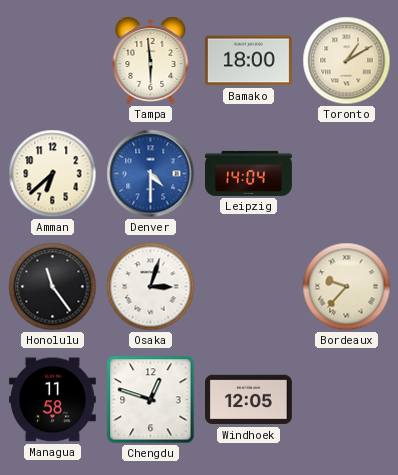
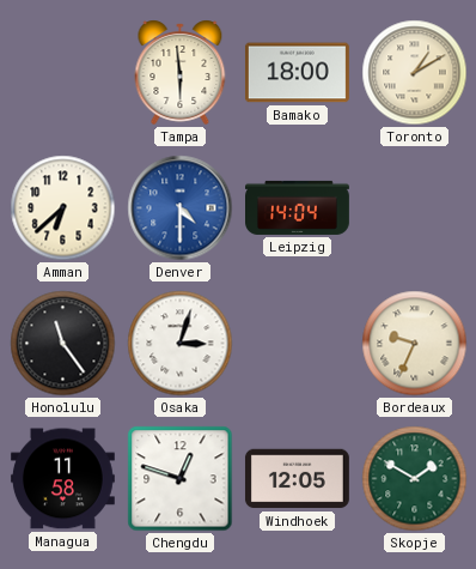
Bordeaux: 9:37 -> 9:34 (415, 344)
Skopje: none -> 1:50 (415, 479)
